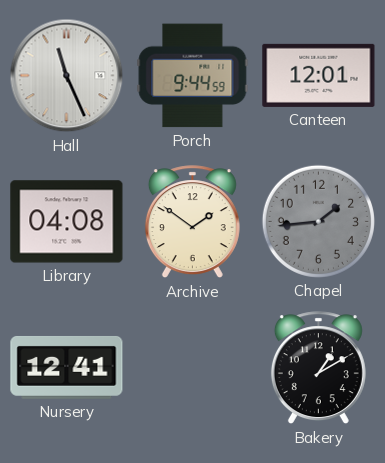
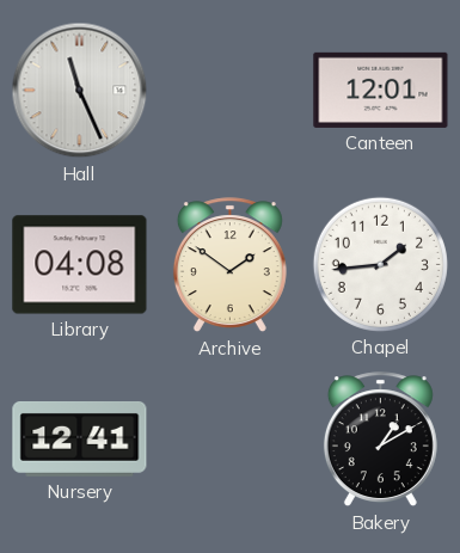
Porch: 9:44 -> none (193, 76)
Chapel dial: grey -> white (380, 264)
